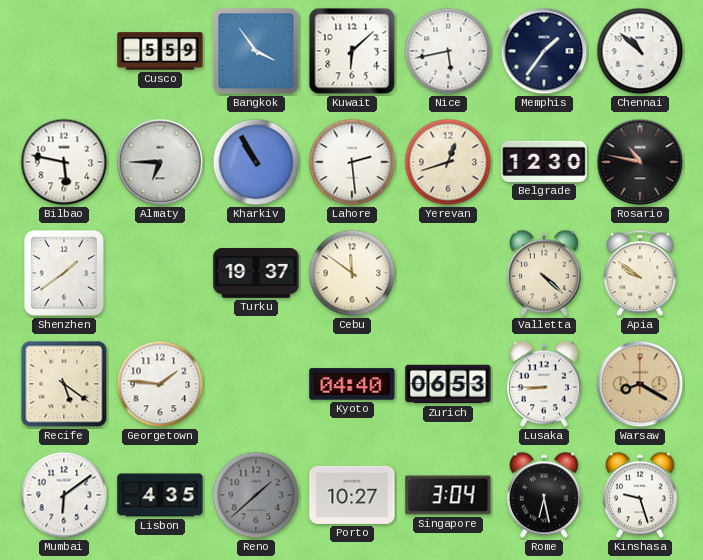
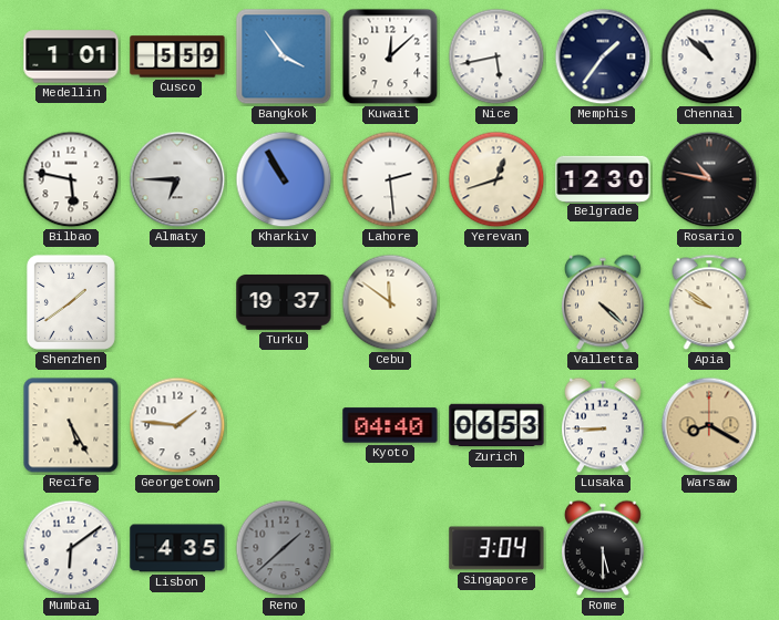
Medellin: none -> 1:01 (71, 56)
Kuwait: 6:08 -> 12:08 (390, 56)
Recife: 5:21 -> 5:25 (71, 425)
Porto: 10:27 -> none (352, 495)
Rome: 6:28 -> 5:30 (604, 548)
Kinshasa: 9:27 -> none (641, 495)
